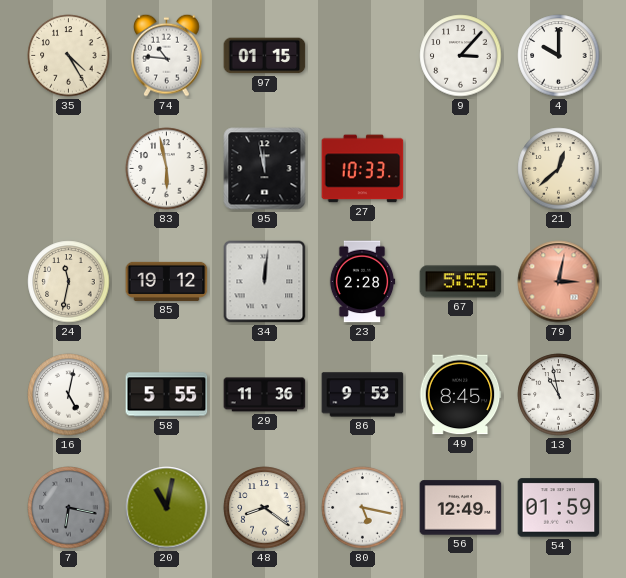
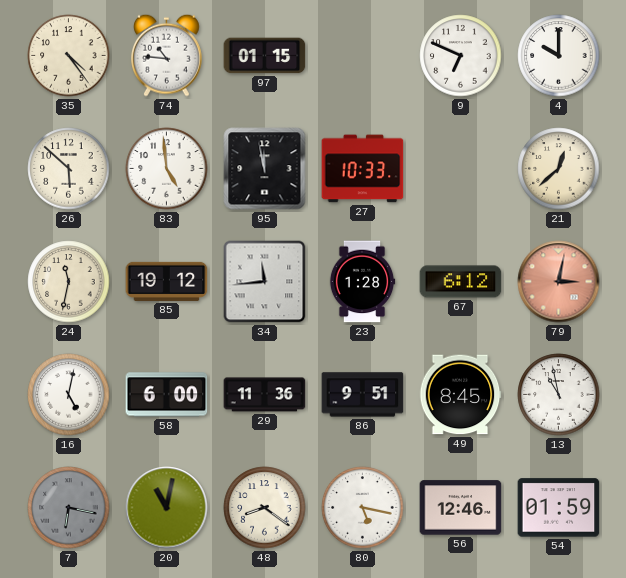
35: 4:25 -> 4:24 (69, 56)
9: 3:07 -> 6:49 (461, 56)
26: none -> 5:52 (69, 169)
83: 5:58 -> 4:59 (167, 169)
34: 12:01 -> 11:44 (265, 282)
23: 2:28 -> 1:28 (362, 282)
67: 5:55 -> 6:12 (461, 282)
58: 5:55 -> 6:00 (167, 395)
86: 9:53 -> 9:51 (363, 395)
56: 12:49 -> 12:46 (461, 508)
